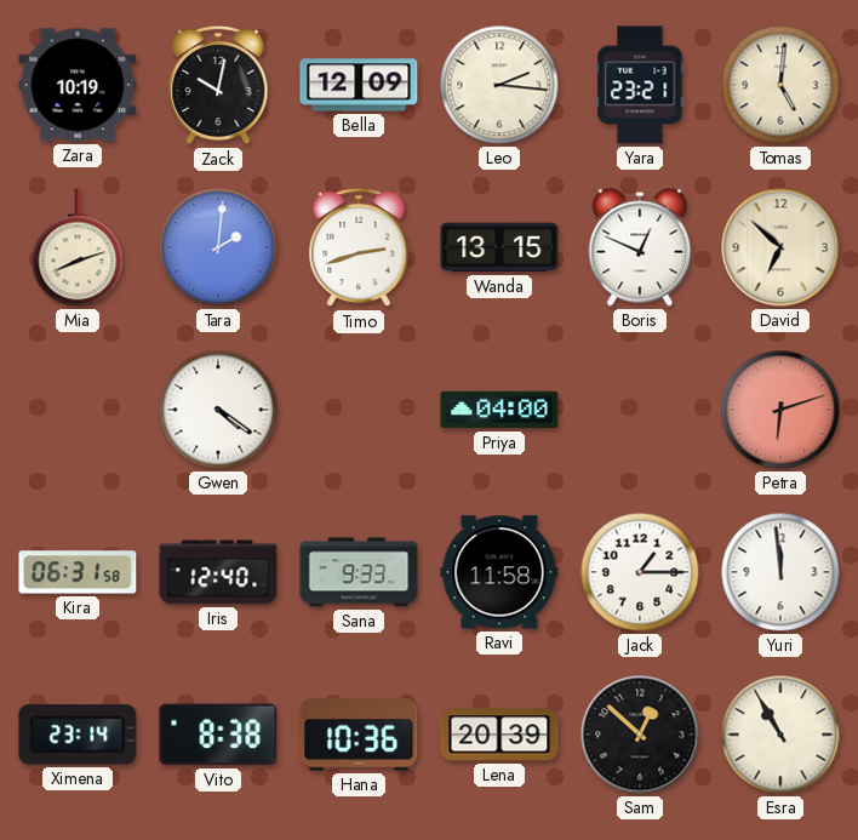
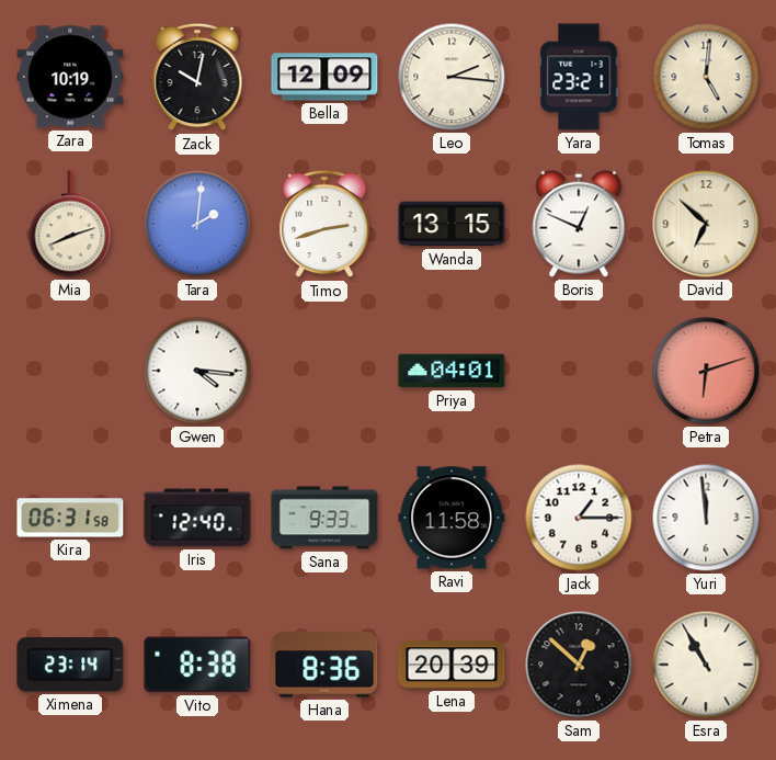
Gwen: 4:21 -> 4:16 (197, 371)
Priya: 04:00 -> 04:01 (452, 371)
Hana: 10:36 -> 8:36 (324, 665)
